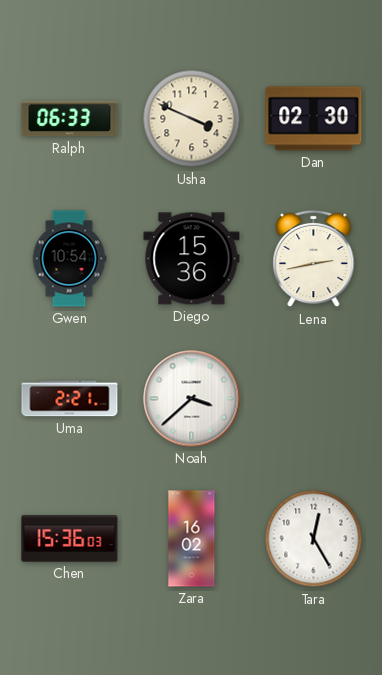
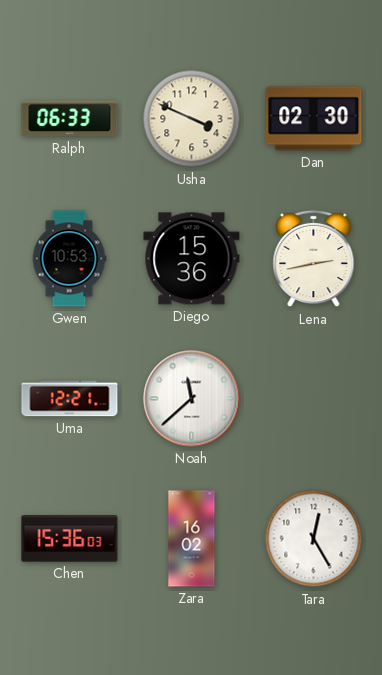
Gwen: 10:54 -> 10:53 (69, 259)
Uma: 2:21 -> 12:21 (70, 399)
Noah: 3:38 -> 11:38 (192, 399)
